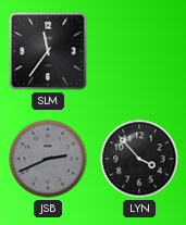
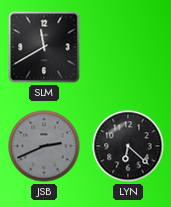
SLM: 11:36 -> 11:40 (44, 47)
LYN: 3:53 -> 6:22 (128, 146)
